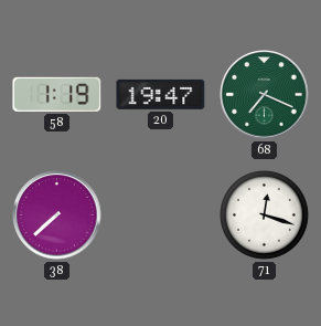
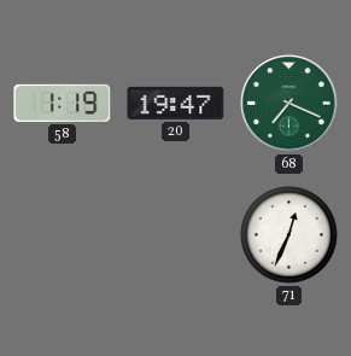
38: 7:38 -> none (57, 215)
71: 12:18 -> 12:34 (289, 235)
